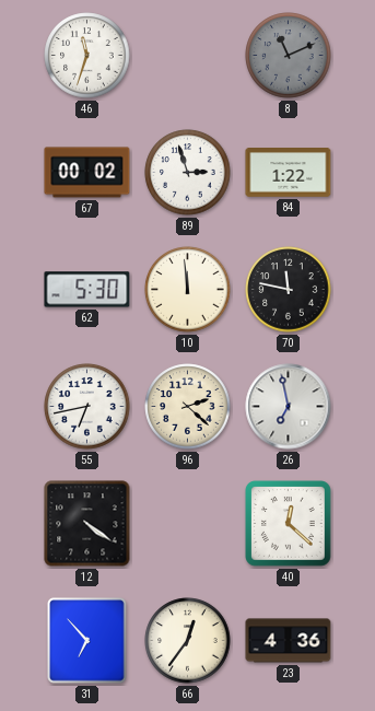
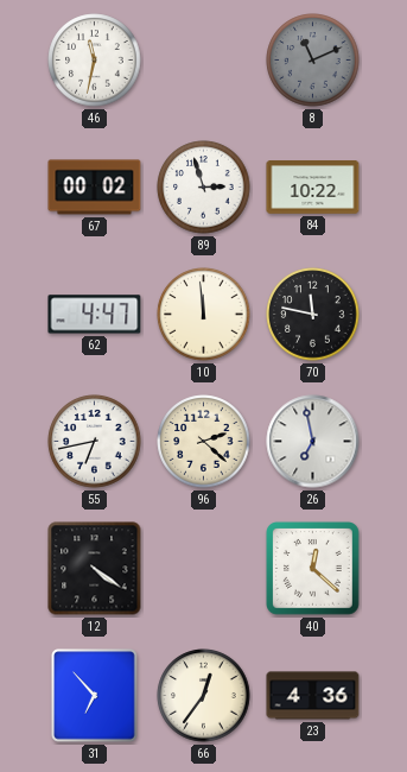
46: 11:33 -> 11:32 (95, 61)
84: 1:22 -> 10:22 (313, 188)
62: 5:30 -> 4:47 (95, 315)
